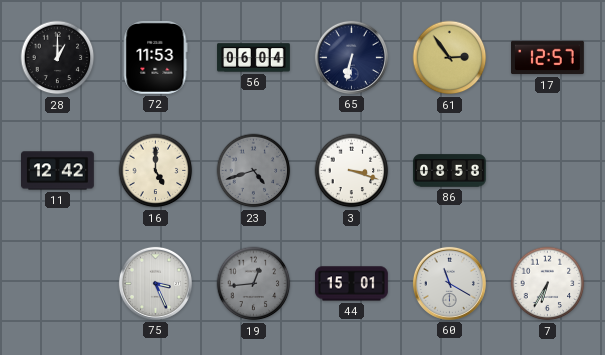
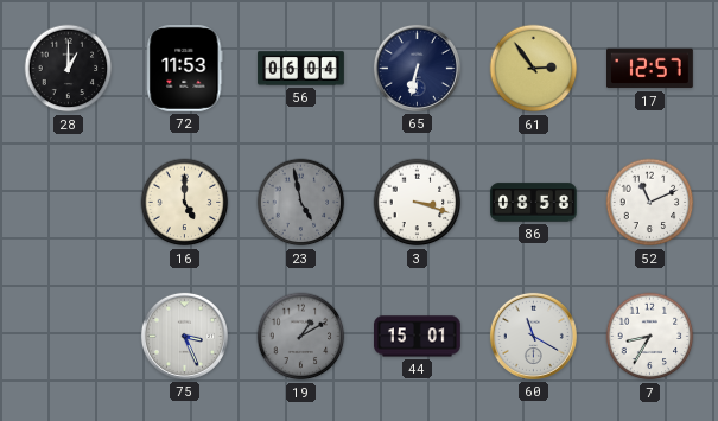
11: 12:42 -> none (58, 171)
23: 4:42 -> 4:58 (301, 203)
52: none -> 11:11 (650, 203)
19: 12:44 -> 1:10 (301, 337)
7: 6:35 -> 8:35 (650, 337)
